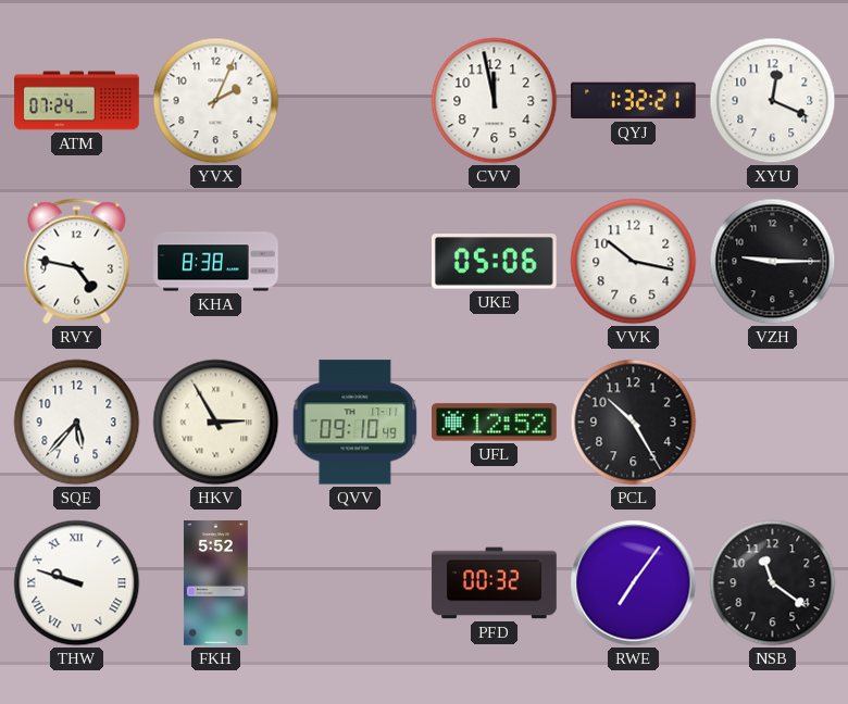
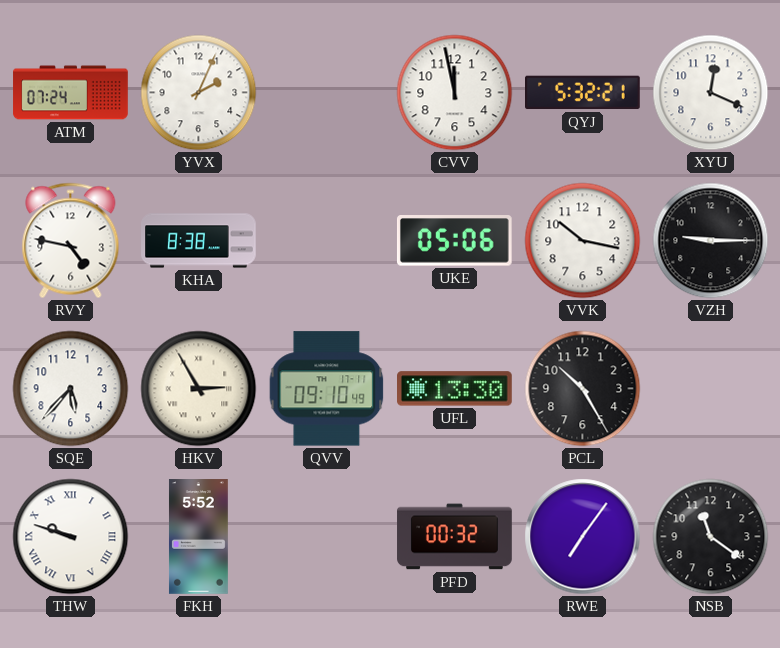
QYJ: 1:32 -> 5:32 (583, 93)
UFL: 12:52 -> 13:30 (455, 389)
